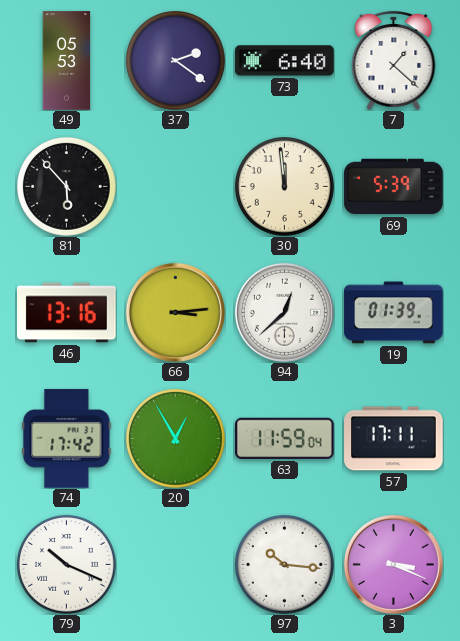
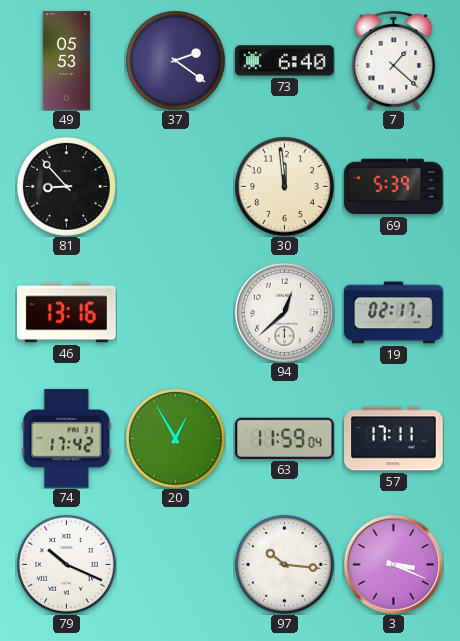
81: 5:53 -> 8:53 (67, 187)
66: 3:14 -> none (175, 312)
19: 01:39 -> 02:17 (394, 313)
